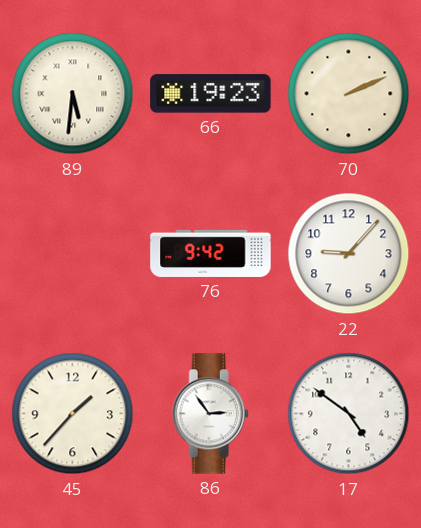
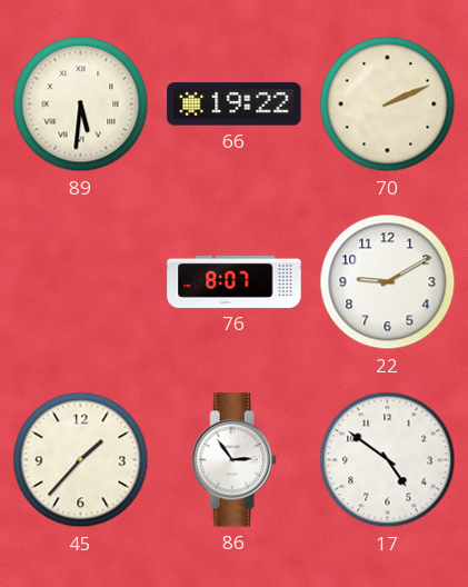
66: 19:23 -> 19:22 (235, 105)
76: 9:42 -> 8:07 (235, 281)
22: 9:07 -> 9:10 (388, 282)
